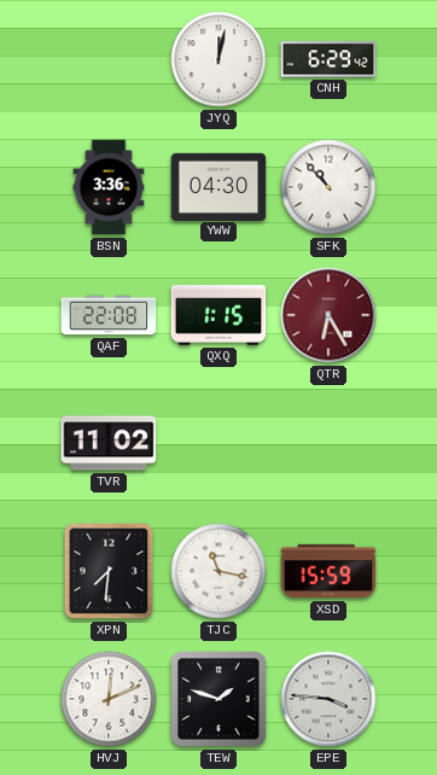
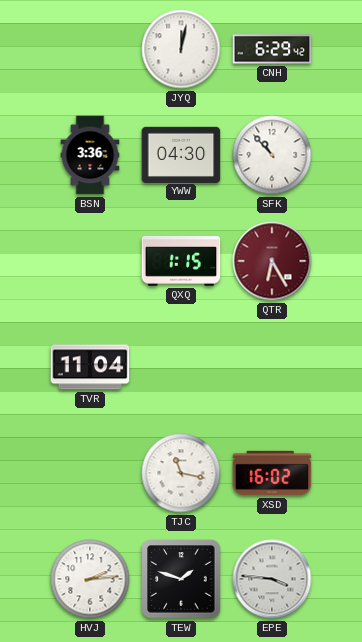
QAF: 22:08 -> none (109, 315)
TVR: 11:02 -> 11:04 (90, 367)
XPN: 7:31 -> none (109, 571)
XSD: 15:59 -> 16:02 (272, 473)
HVJ: 12:11 -> 2:14 (90, 579)
